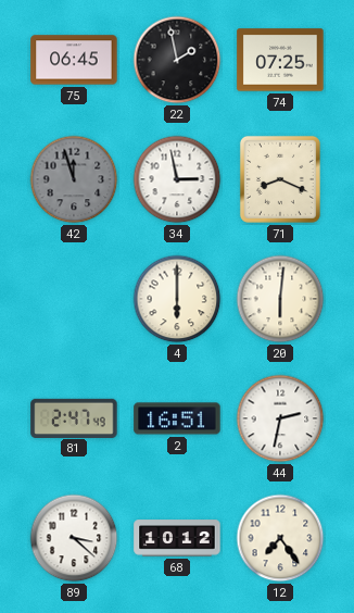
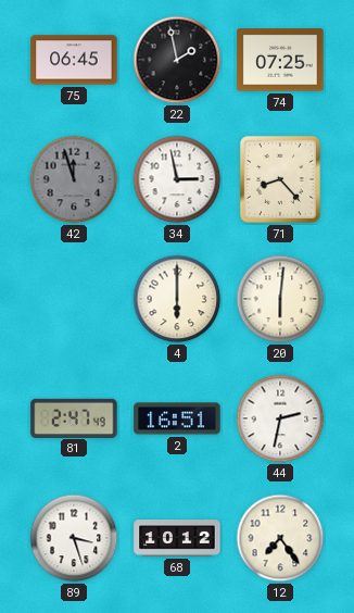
71: 8:19 -> 8:23 (280, 179)
89: 3:22 -> 3:27 (74, 538)
